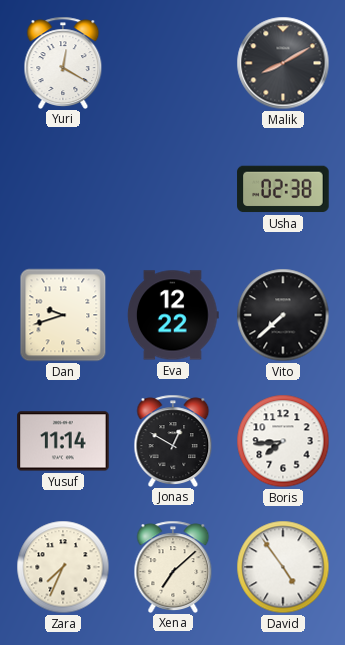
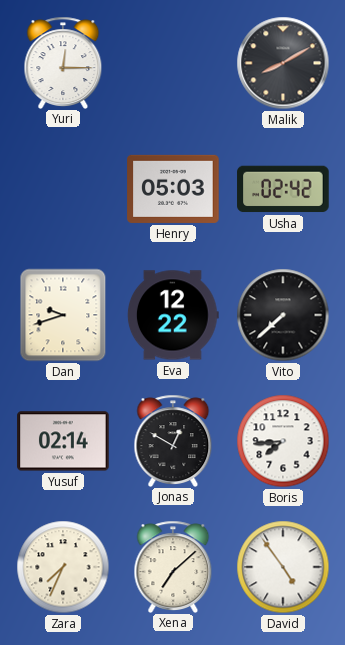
Yuri: 12:20 -> 12:15 (63, 62)
Henry: none -> 05:03 (173, 189)
Usha: 02:38 -> 02:42 (283, 189)
Yusuf: 11:14 -> 02:14 (63, 441)
